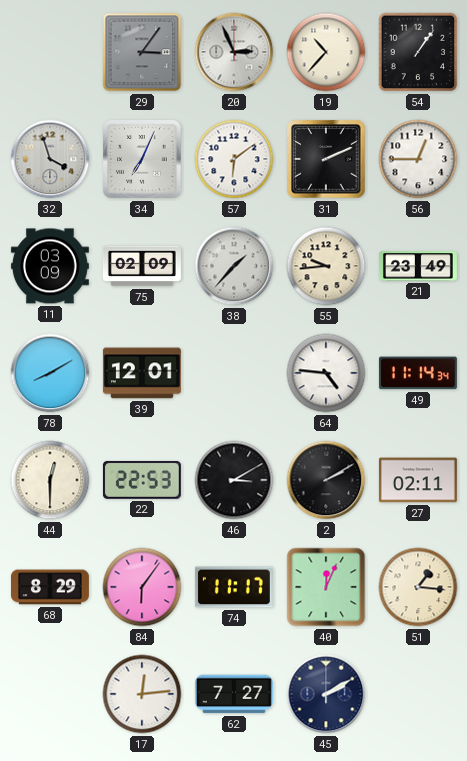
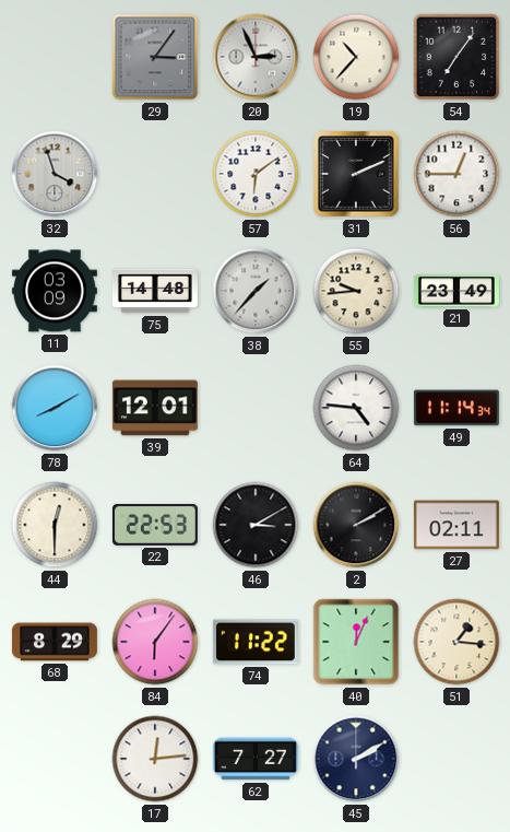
54: 1:06 -> 7:06 (456, 57)
34: 7:04 -> none (142, 159)
75: 02:09 -> 14:48 (155, 291)
74: 11:17 -> 11:22 (256, 642)
